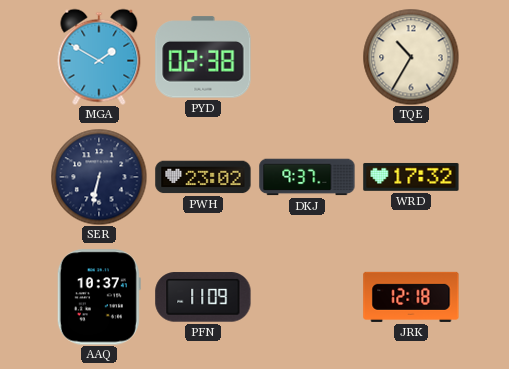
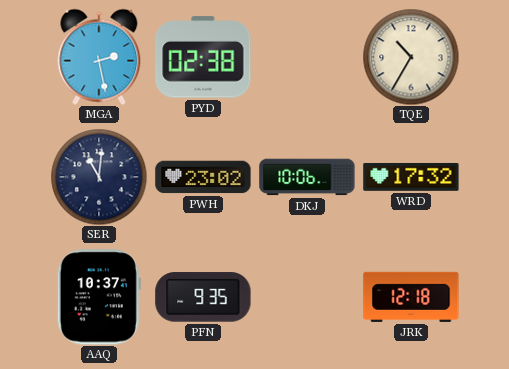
MGA: 1:50 -> 2:28 (99, 57)
SER: 6:32 -> 11:01 (99, 177)
DKJ: 9:37 -> 10:06 (307, 177)
PFN: 11:09 -> 9:35 (203, 297)
